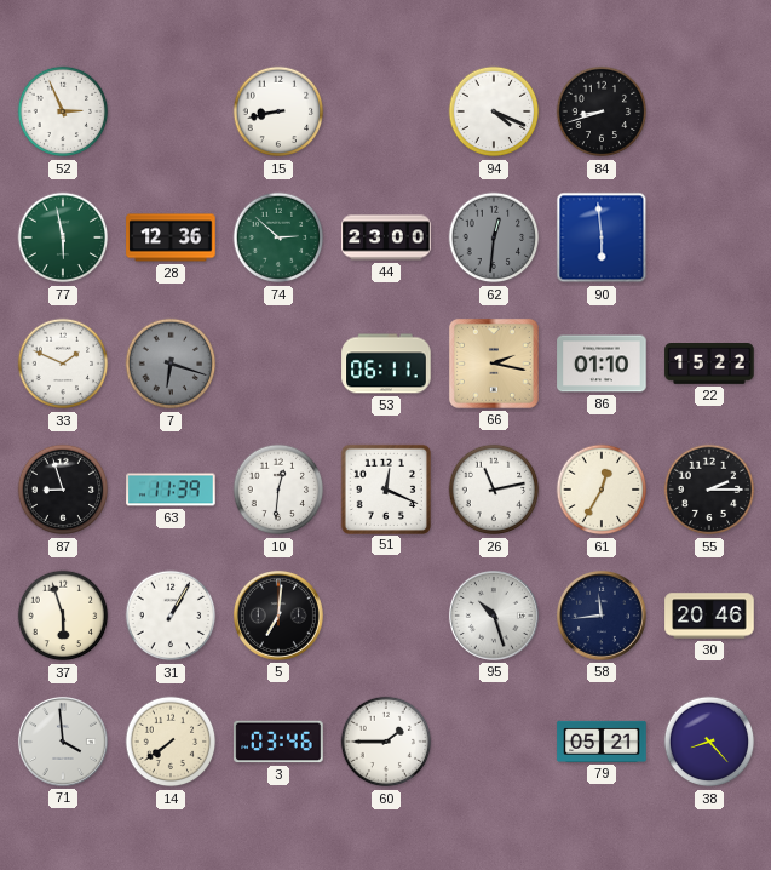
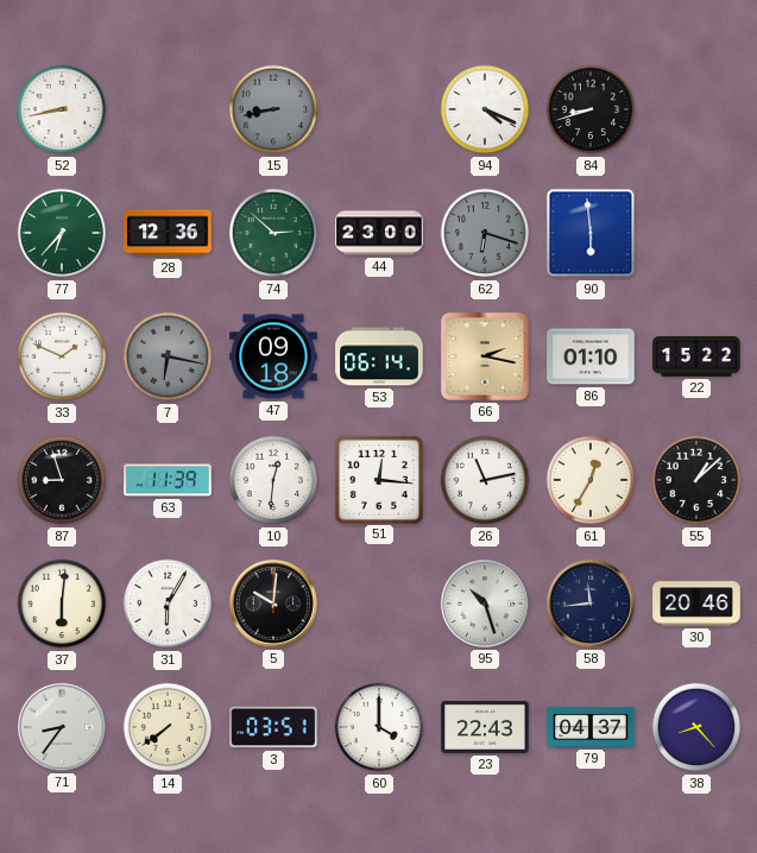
52: 2:56 -> 8:43 (62, 109)
15 dial: white -> grey (273, 109)
77: 5:58 -> 6:37 (62, 233)
62: 12:31 -> 6:18 (485, 233)
7: 6:18 -> 6:17 (168, 356)
47: none -> 09:18 (273, 356)
53: 06:11 -> 06:14 (379, 356)
51: 12:19 -> 12:16 (378, 479)
55: 2:15 -> 1:08 (696, 480)
37: 5:57 -> 6:01 (62, 604)
31: 1:05 -> 6:05 (168, 604)
5: 7:01 -> 10:01 (273, 604)
71: 3:59 -> 8:36 (62, 727)
3: 03:46 -> 03:51 (273, 727)
60: 1:45 -> 4:00 (379, 727)
23: none -> 22:43 (485, 727)
79: 05:21 -> 04:37 (591, 727)
